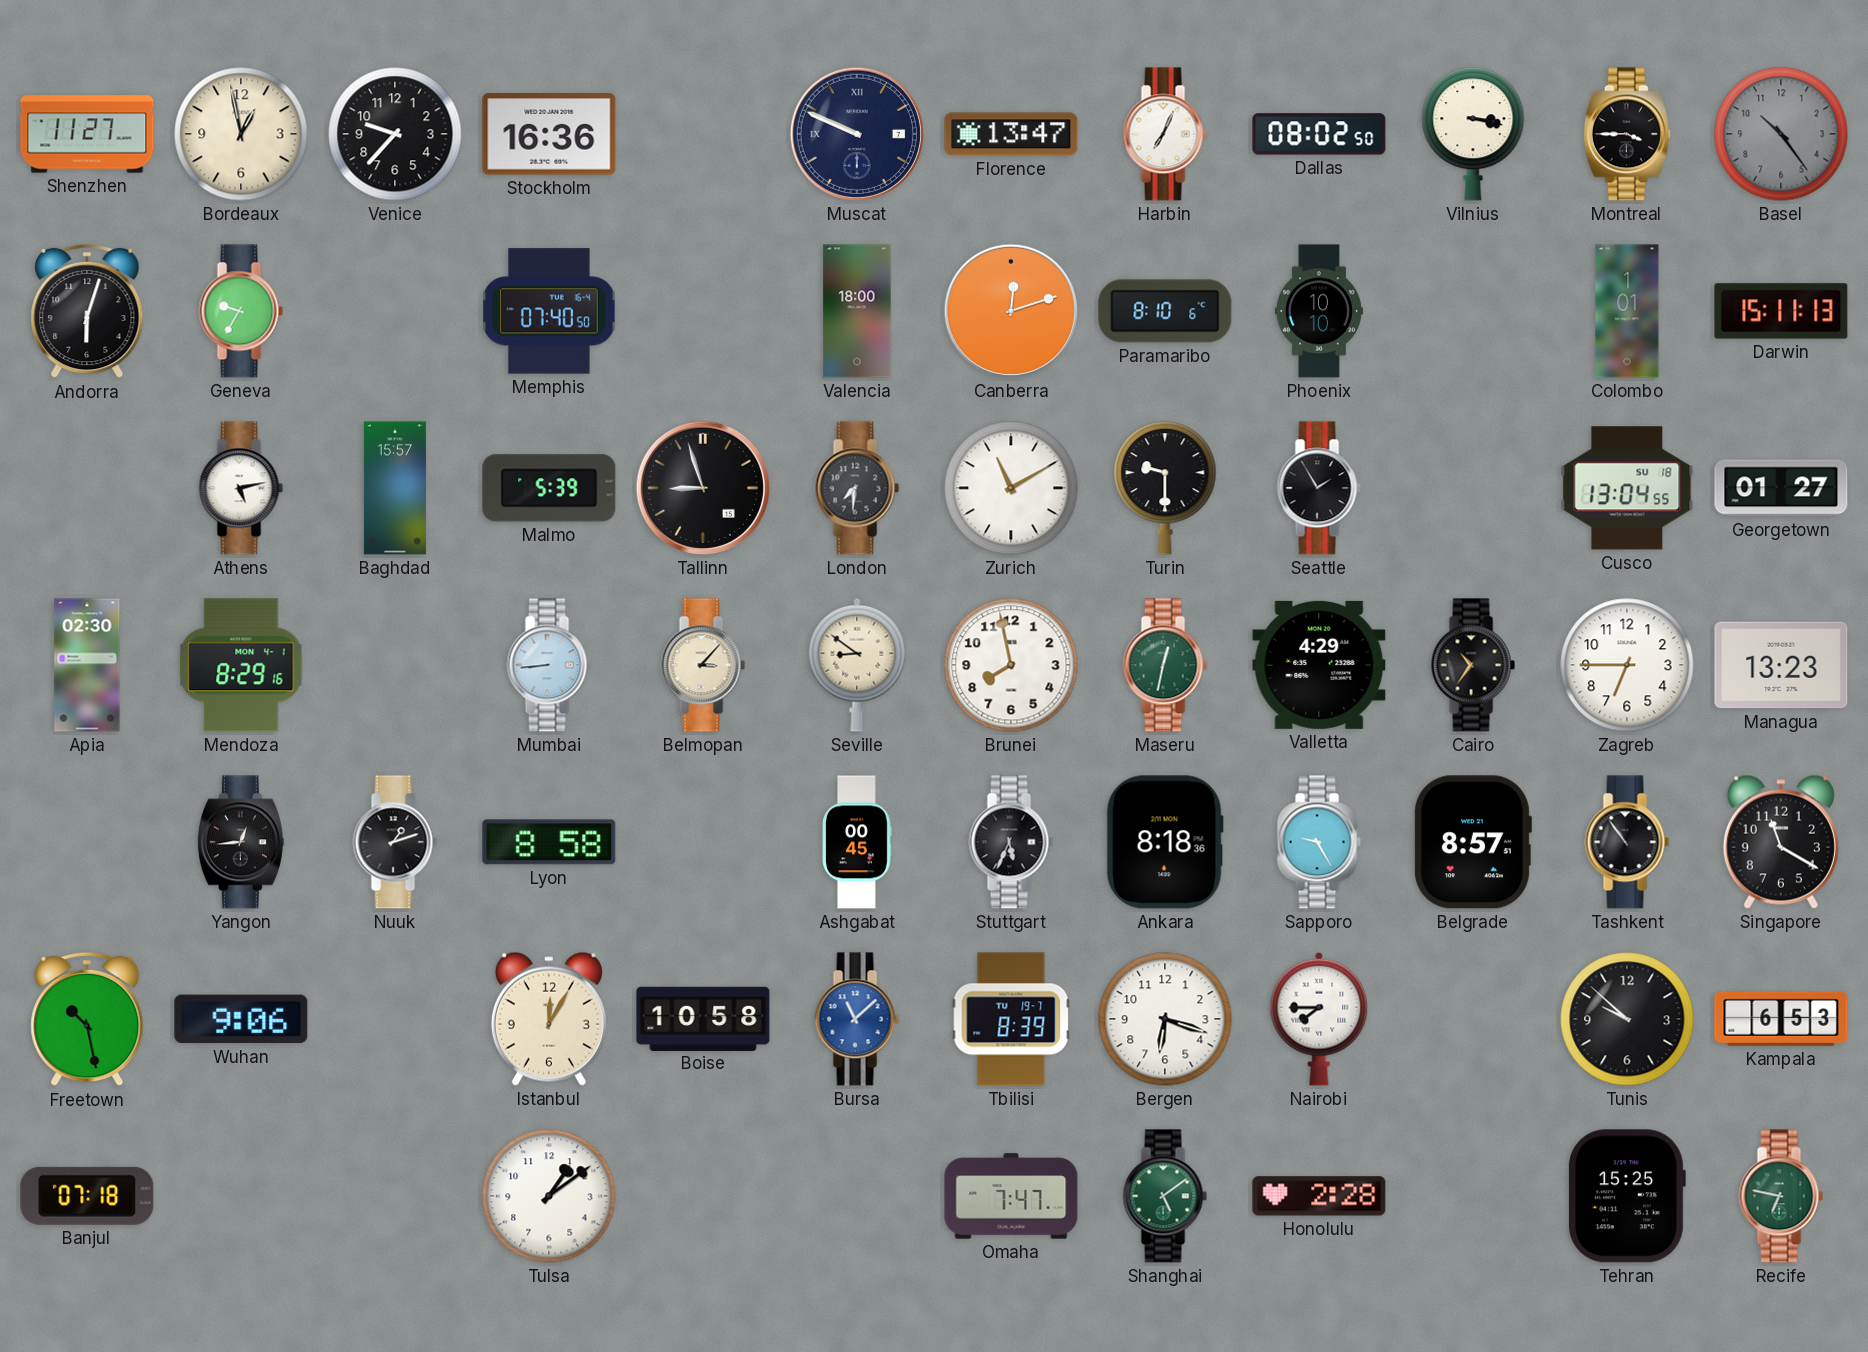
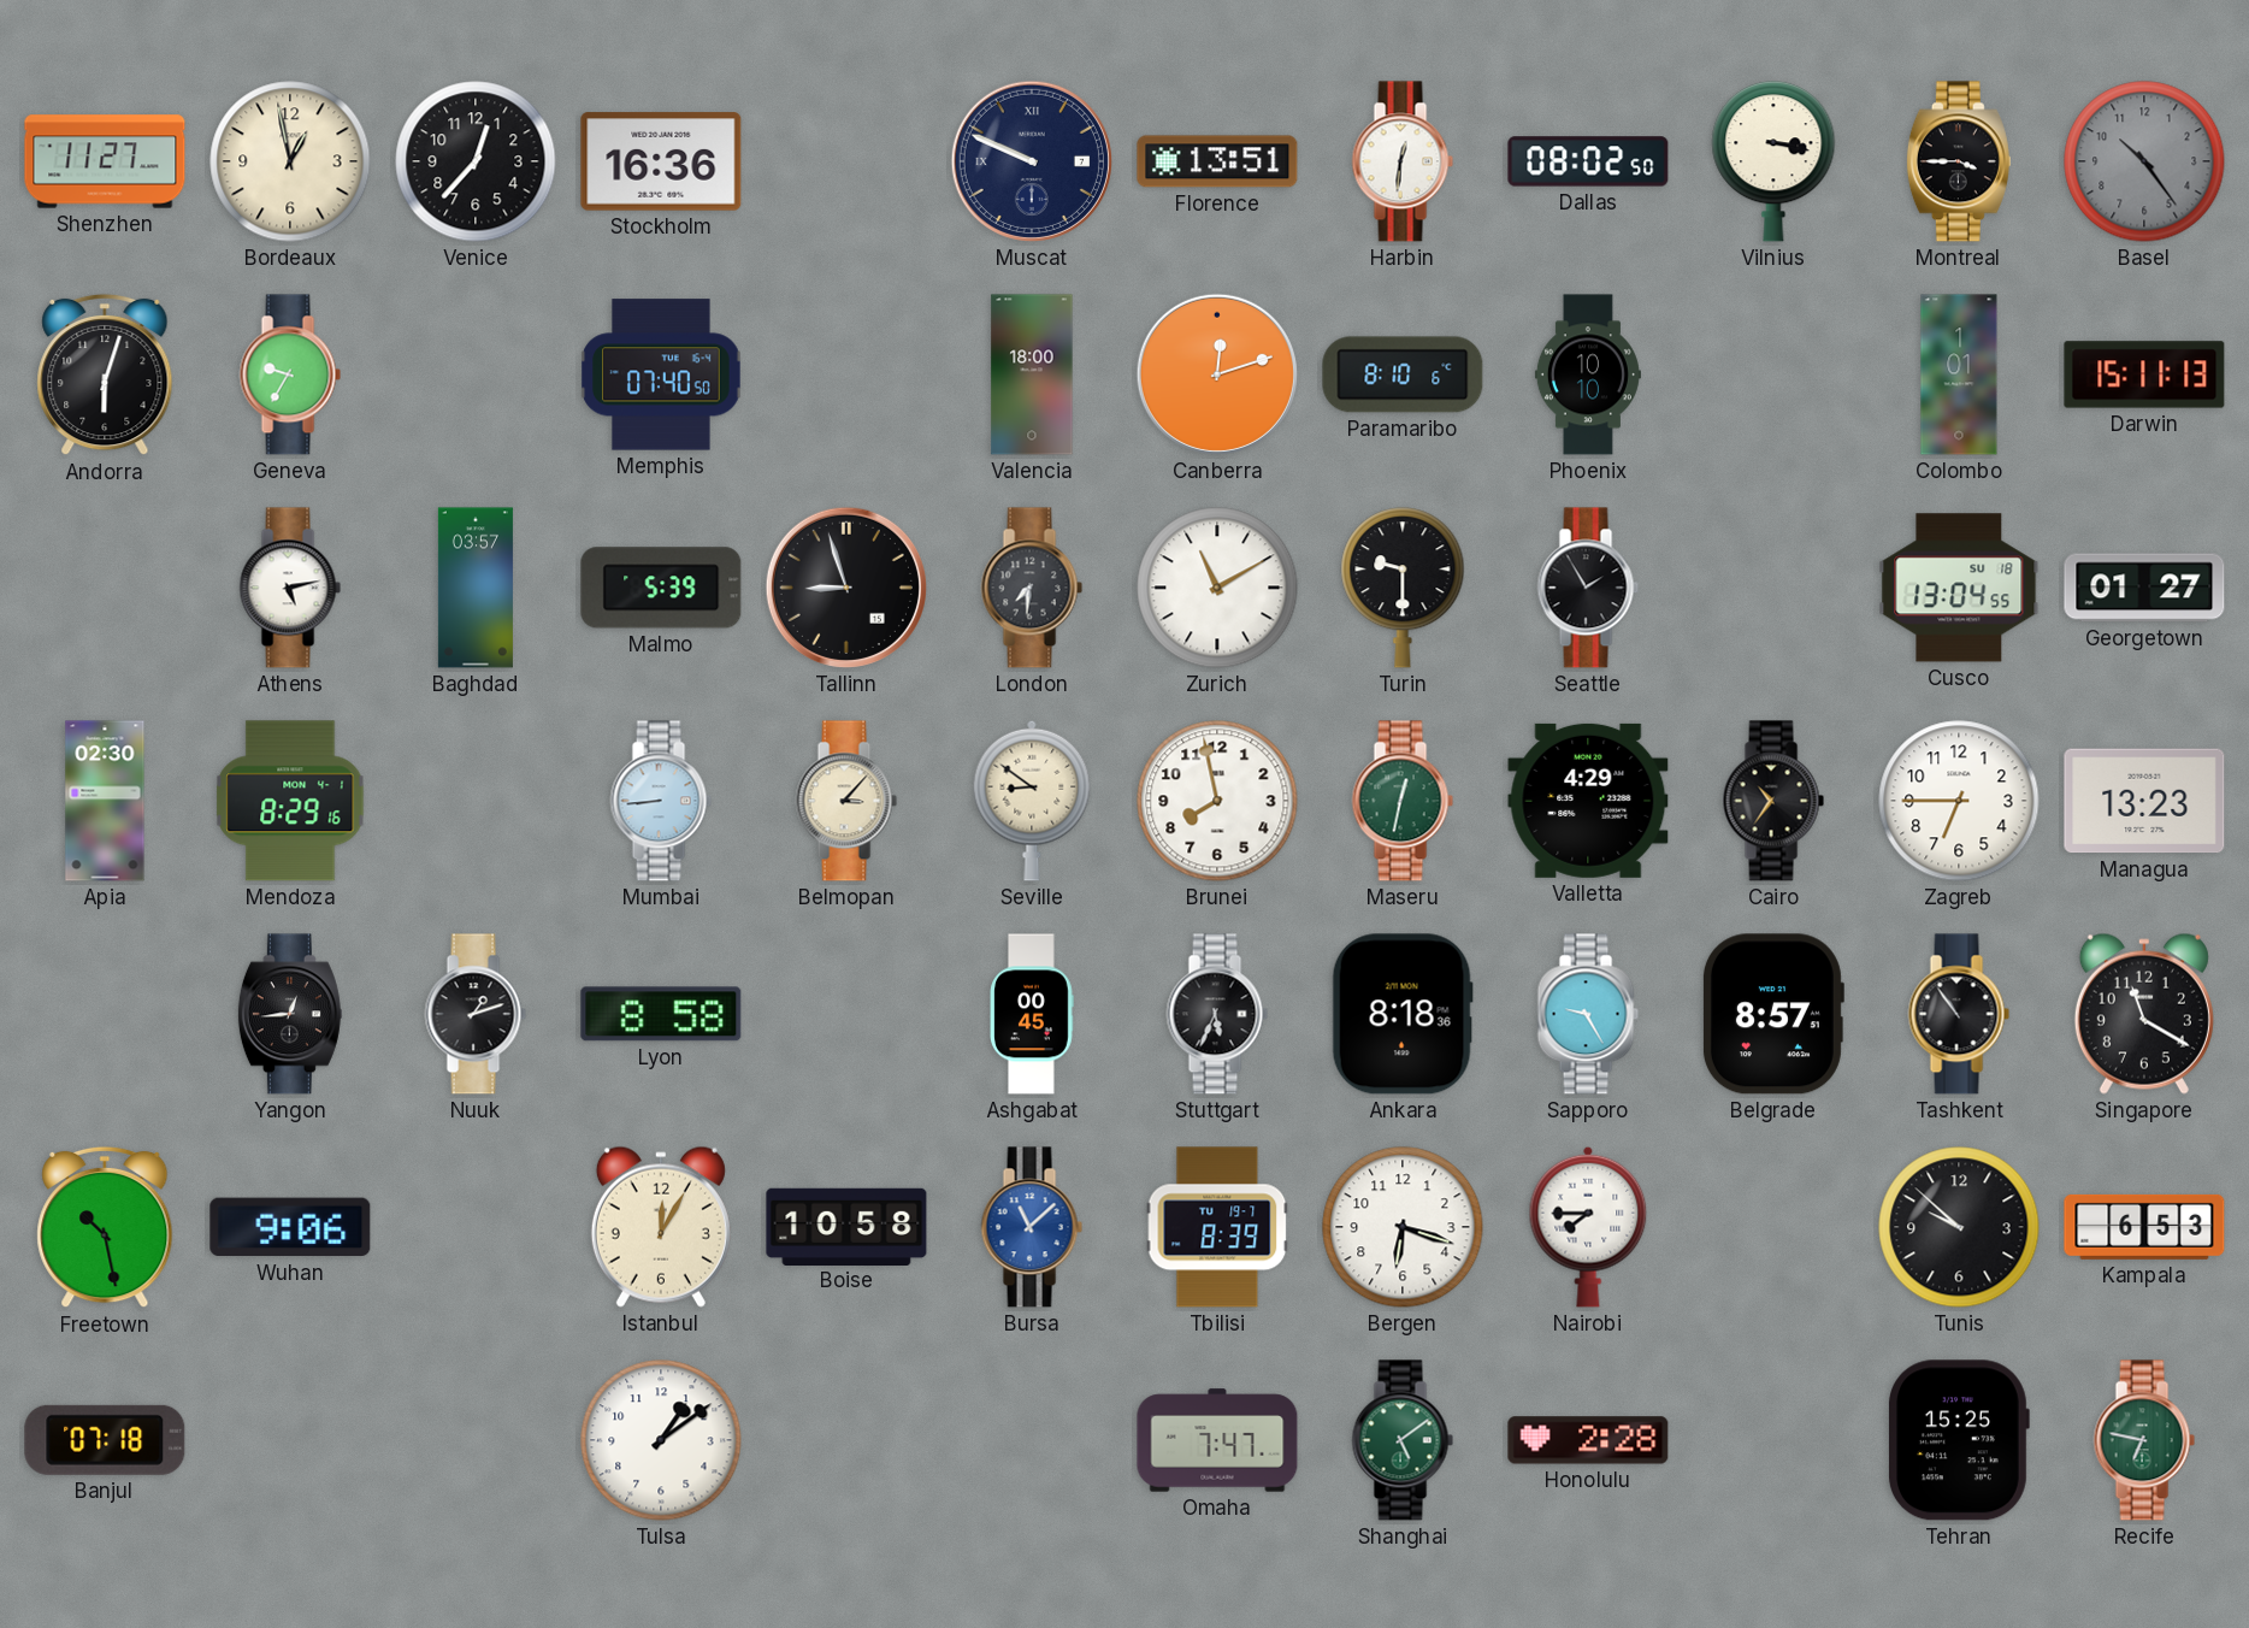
Venice: 9:37 -> 12:37 (476, 161)
Florence: 13:47 -> 13:51 (1217, 161)
Harbin: 7:04 -> 12:31 (1403, 161)
Baghdad: 15:57 -> 03:57 (476, 588)
